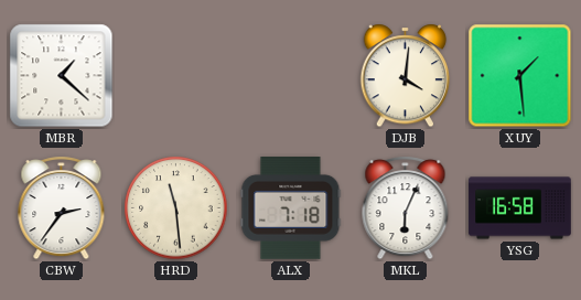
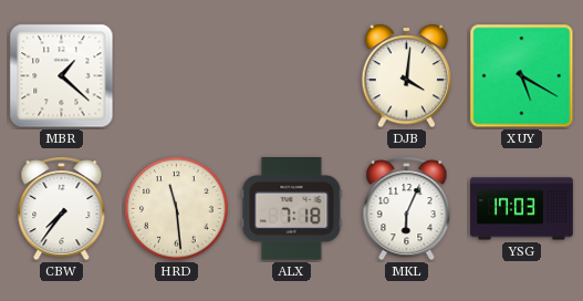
XUY: 1:29 -> 5:20 (522, 76)
CBW: 2:36 -> 7:36 (62, 209)
YSG: 16:58 -> 17:03 (522, 209)
